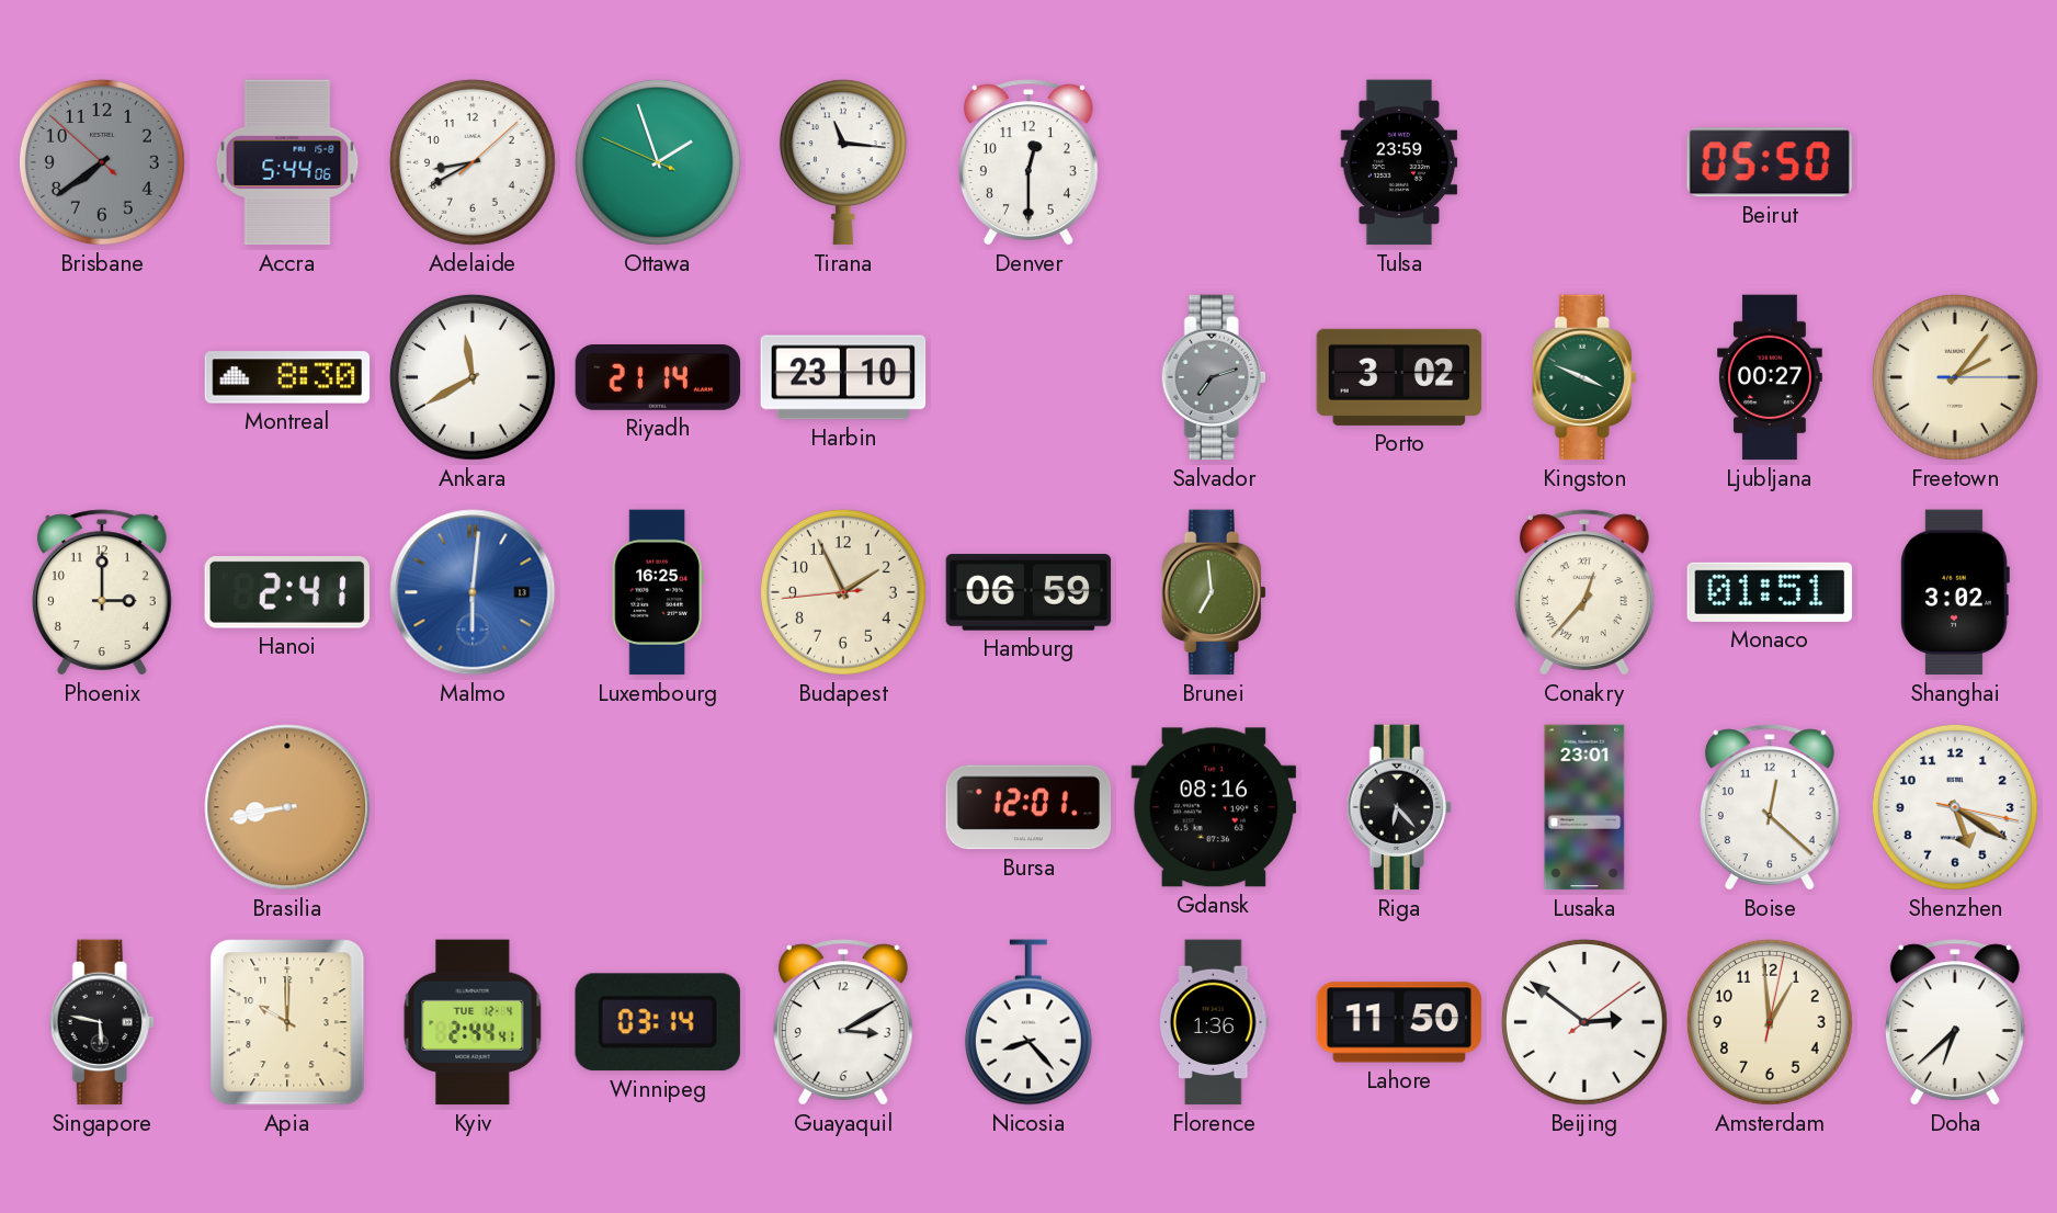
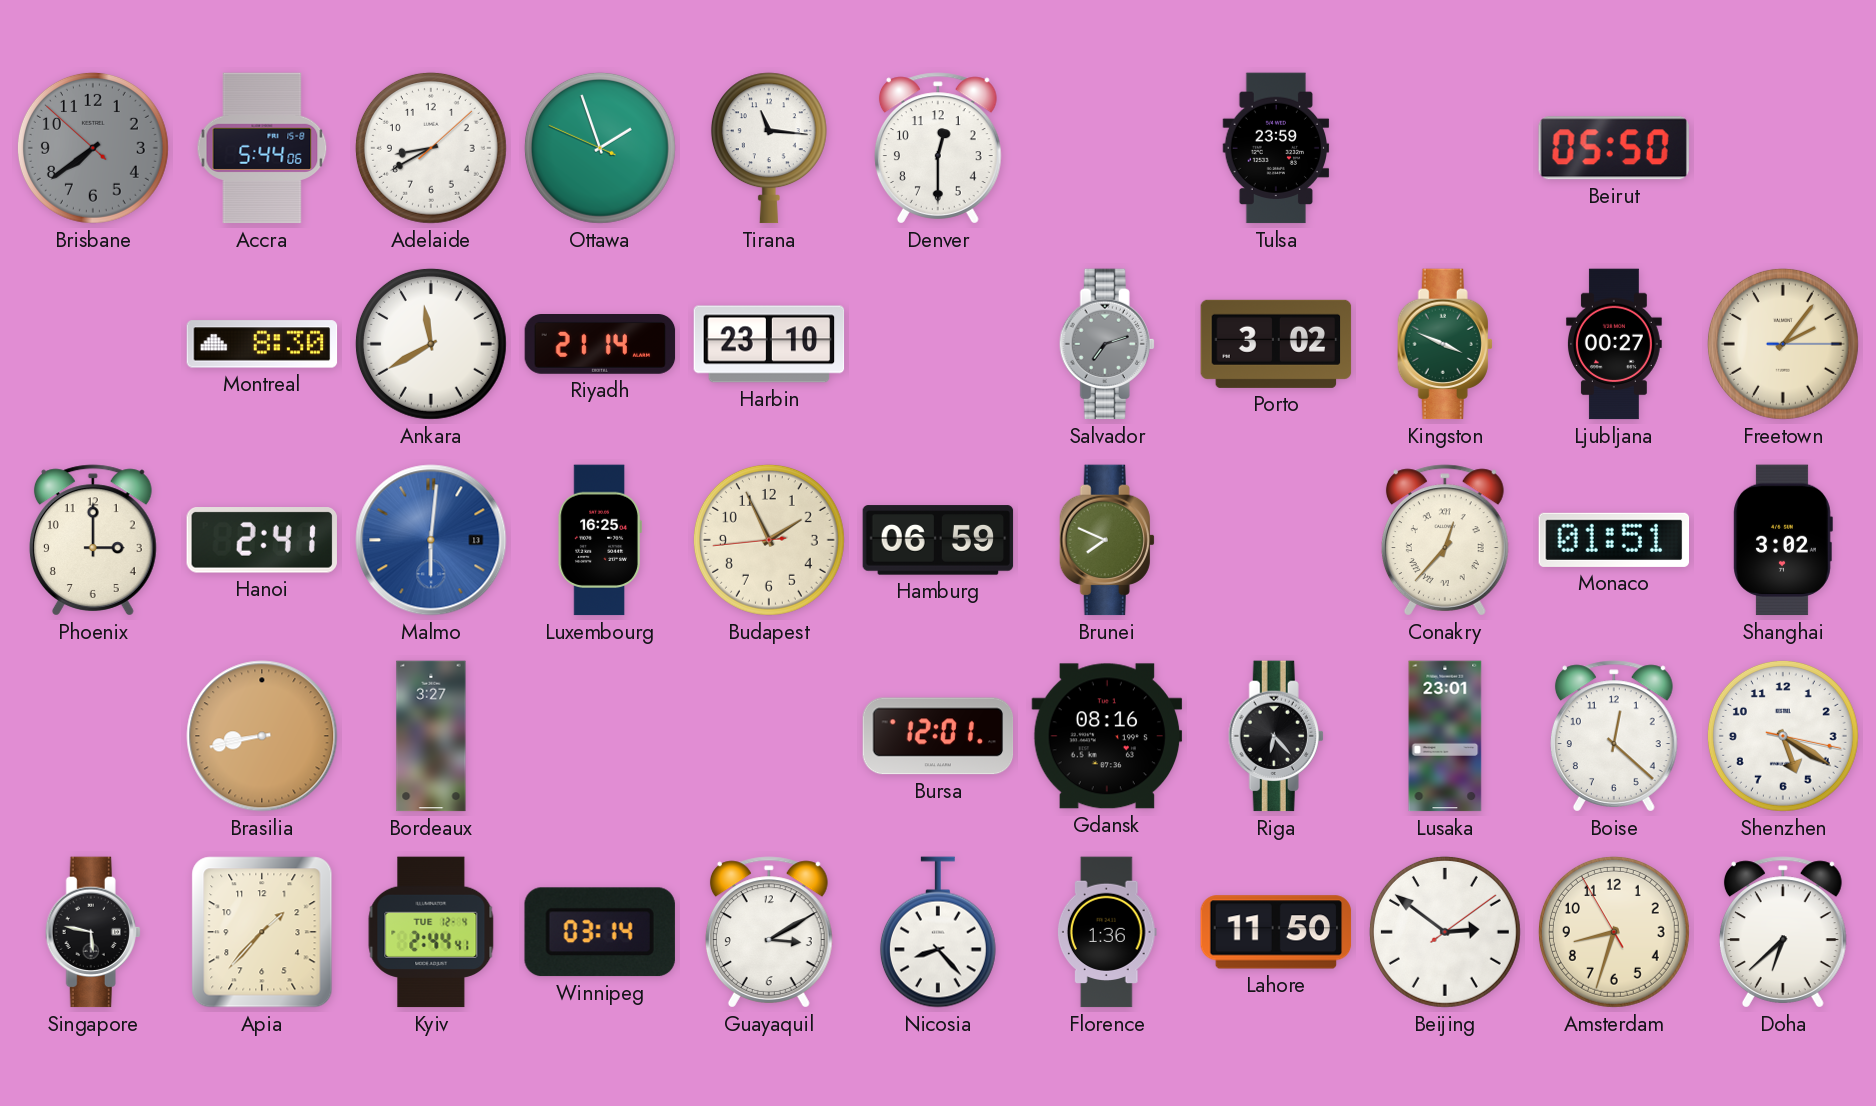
Brunei: 6:59 -> 7:49 (1107, 540)
Bordeaux: none -> 3:27 (431, 736)
Apia: 10:00 -> 1:37 (262, 932)
Amsterdam: 12:59 -> 8:32 (1614, 932)
